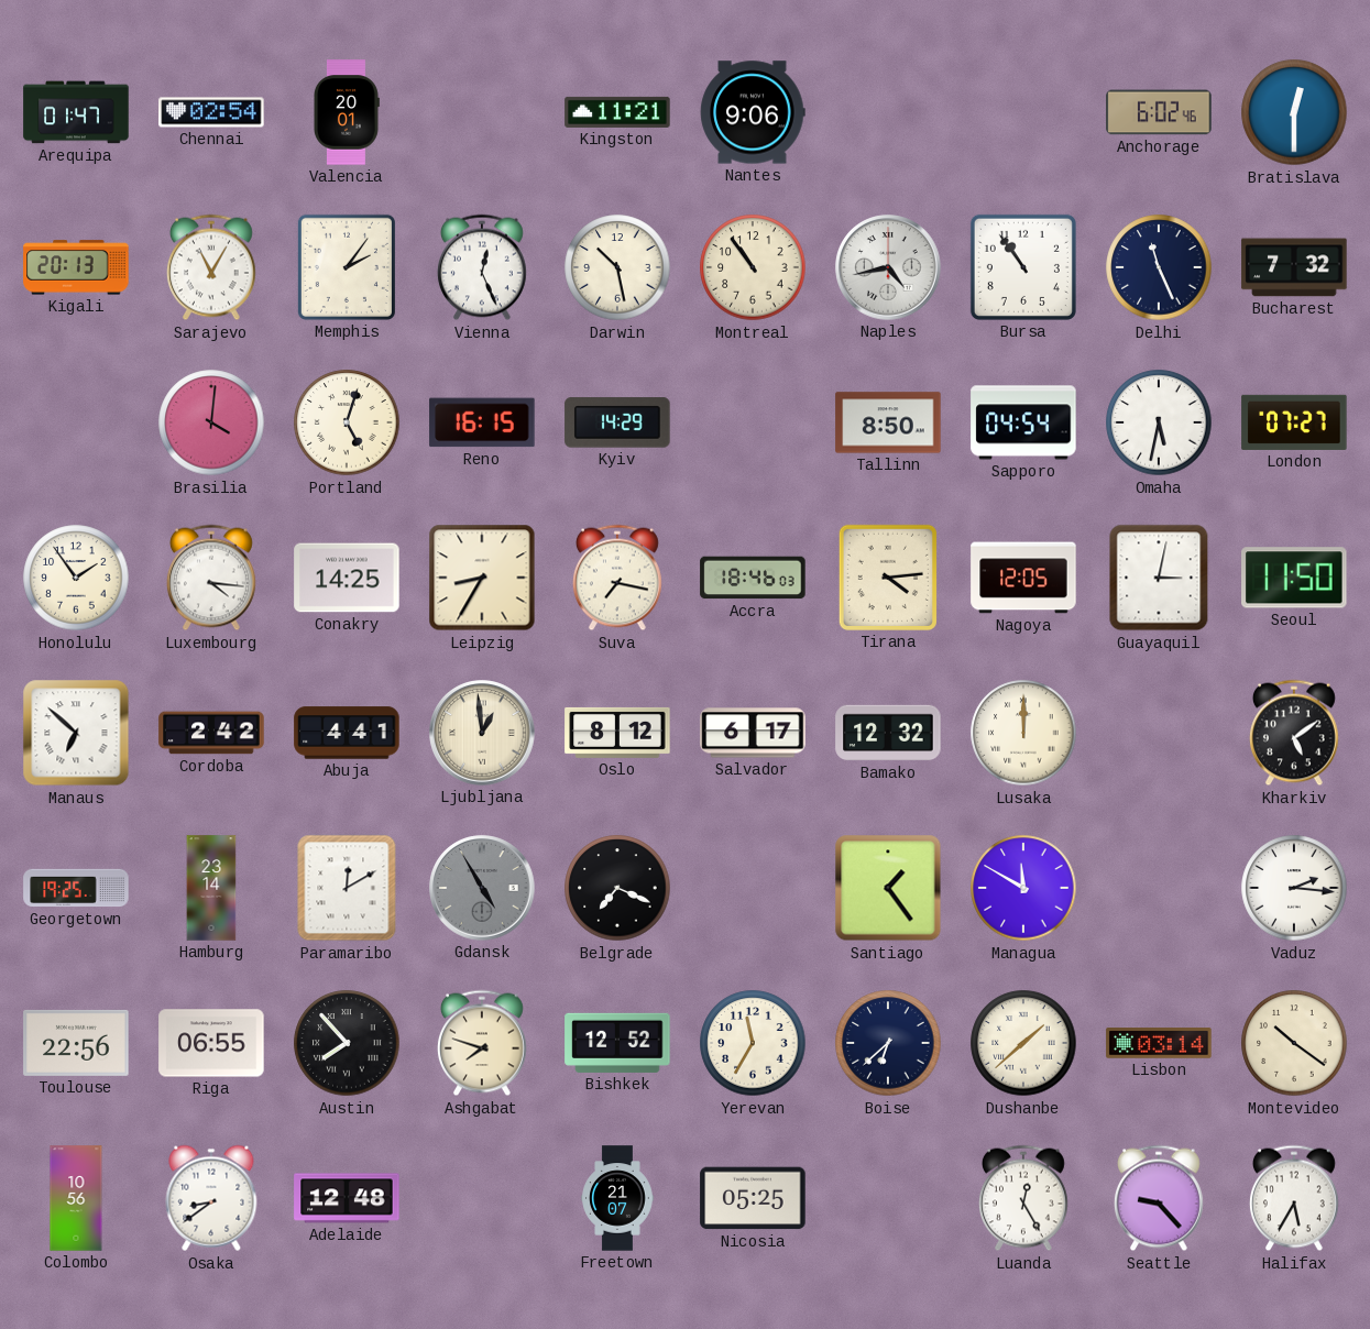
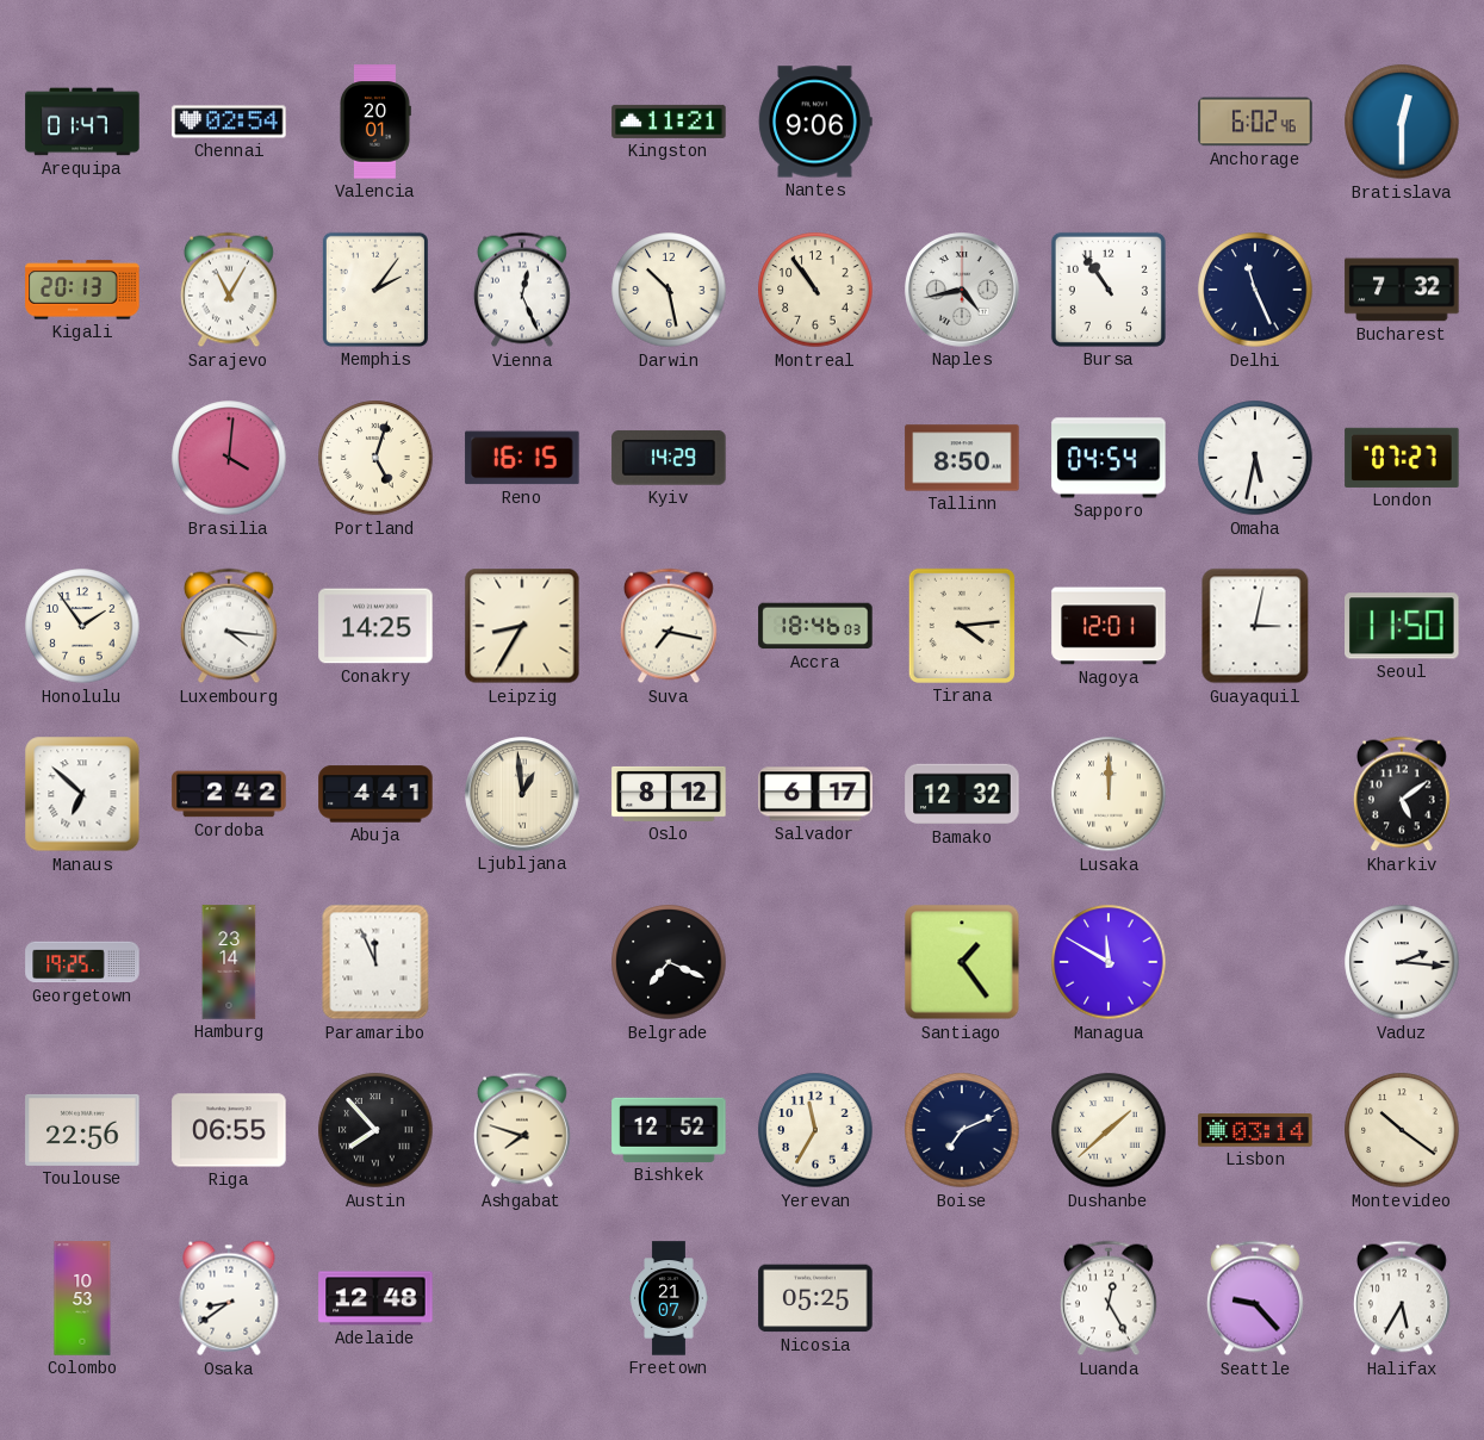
Nagoya: 12:05 -> 12:01 (1109, 626)
Paramaribo: 12:10 -> 11:56 (375, 962)
Gdansk: 4:55 -> none (482, 888)
Boise: 6:38 -> 7:11 (962, 1130)
Colombo: 10:56 -> 10:53 (82, 1298)
